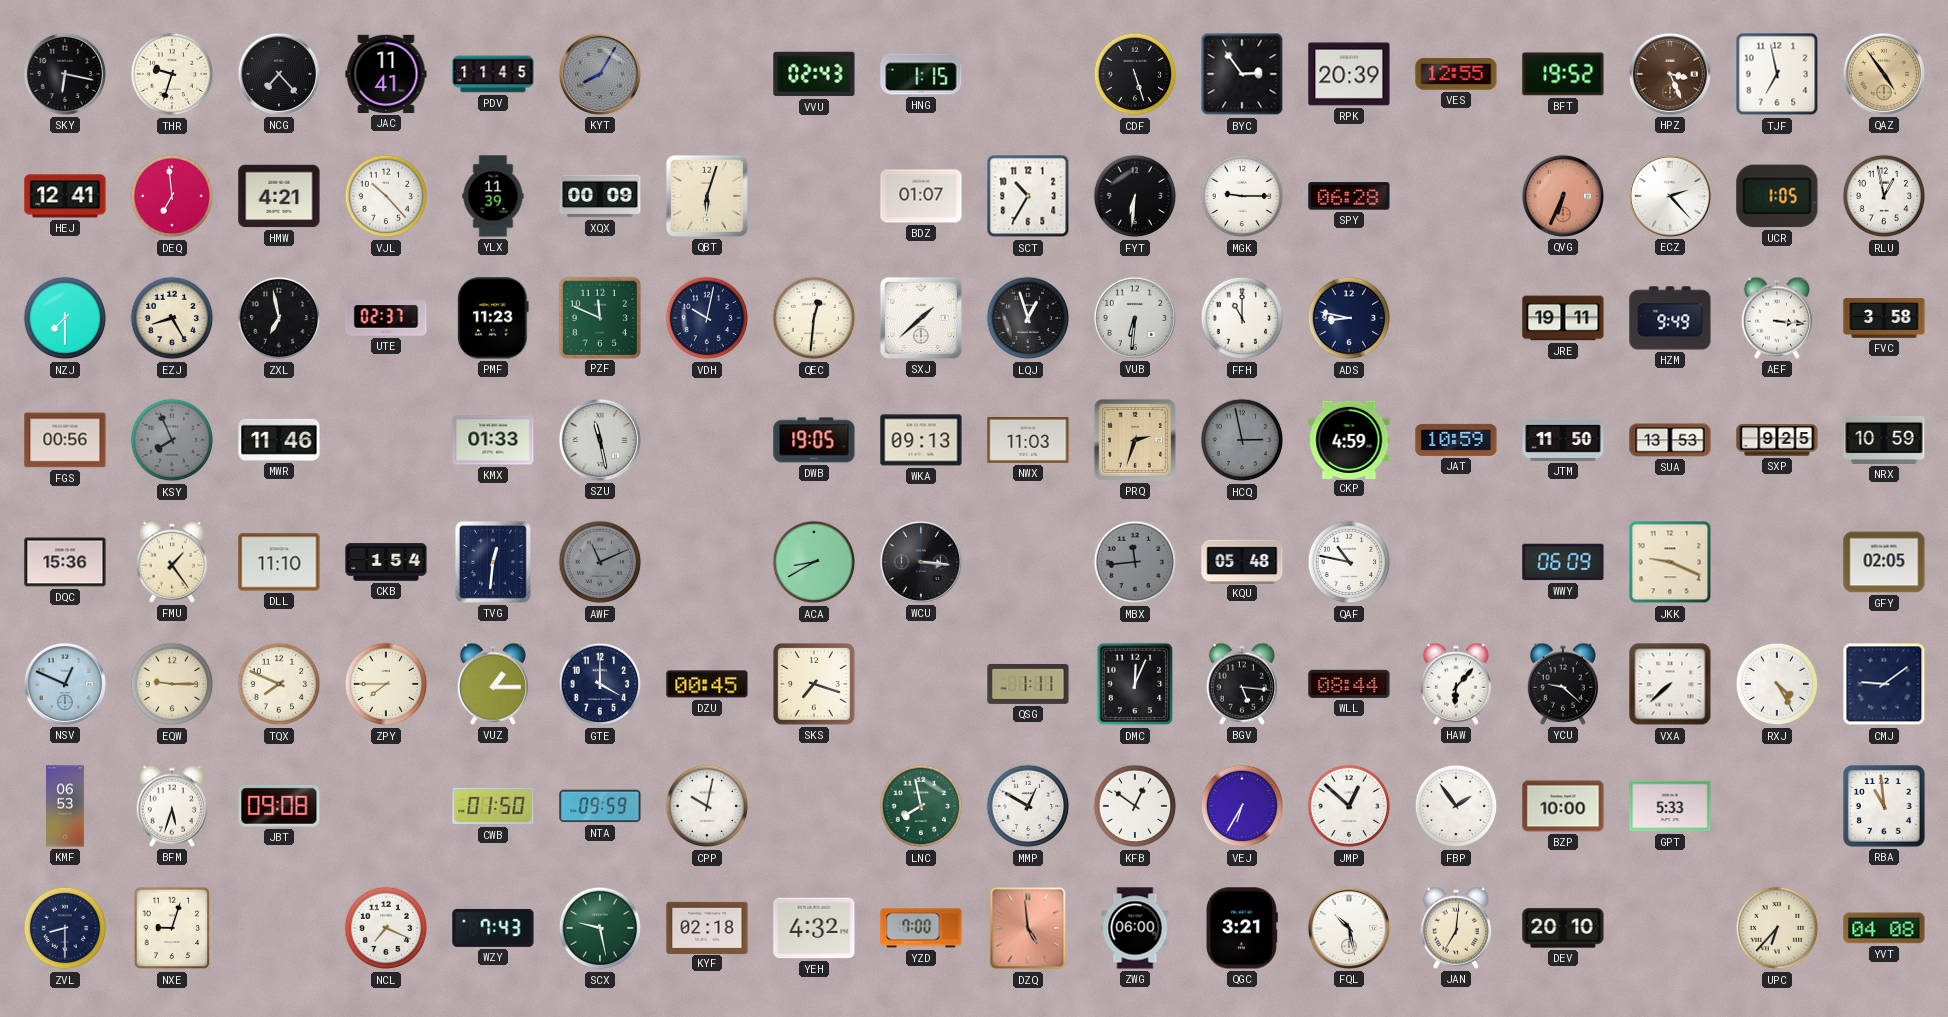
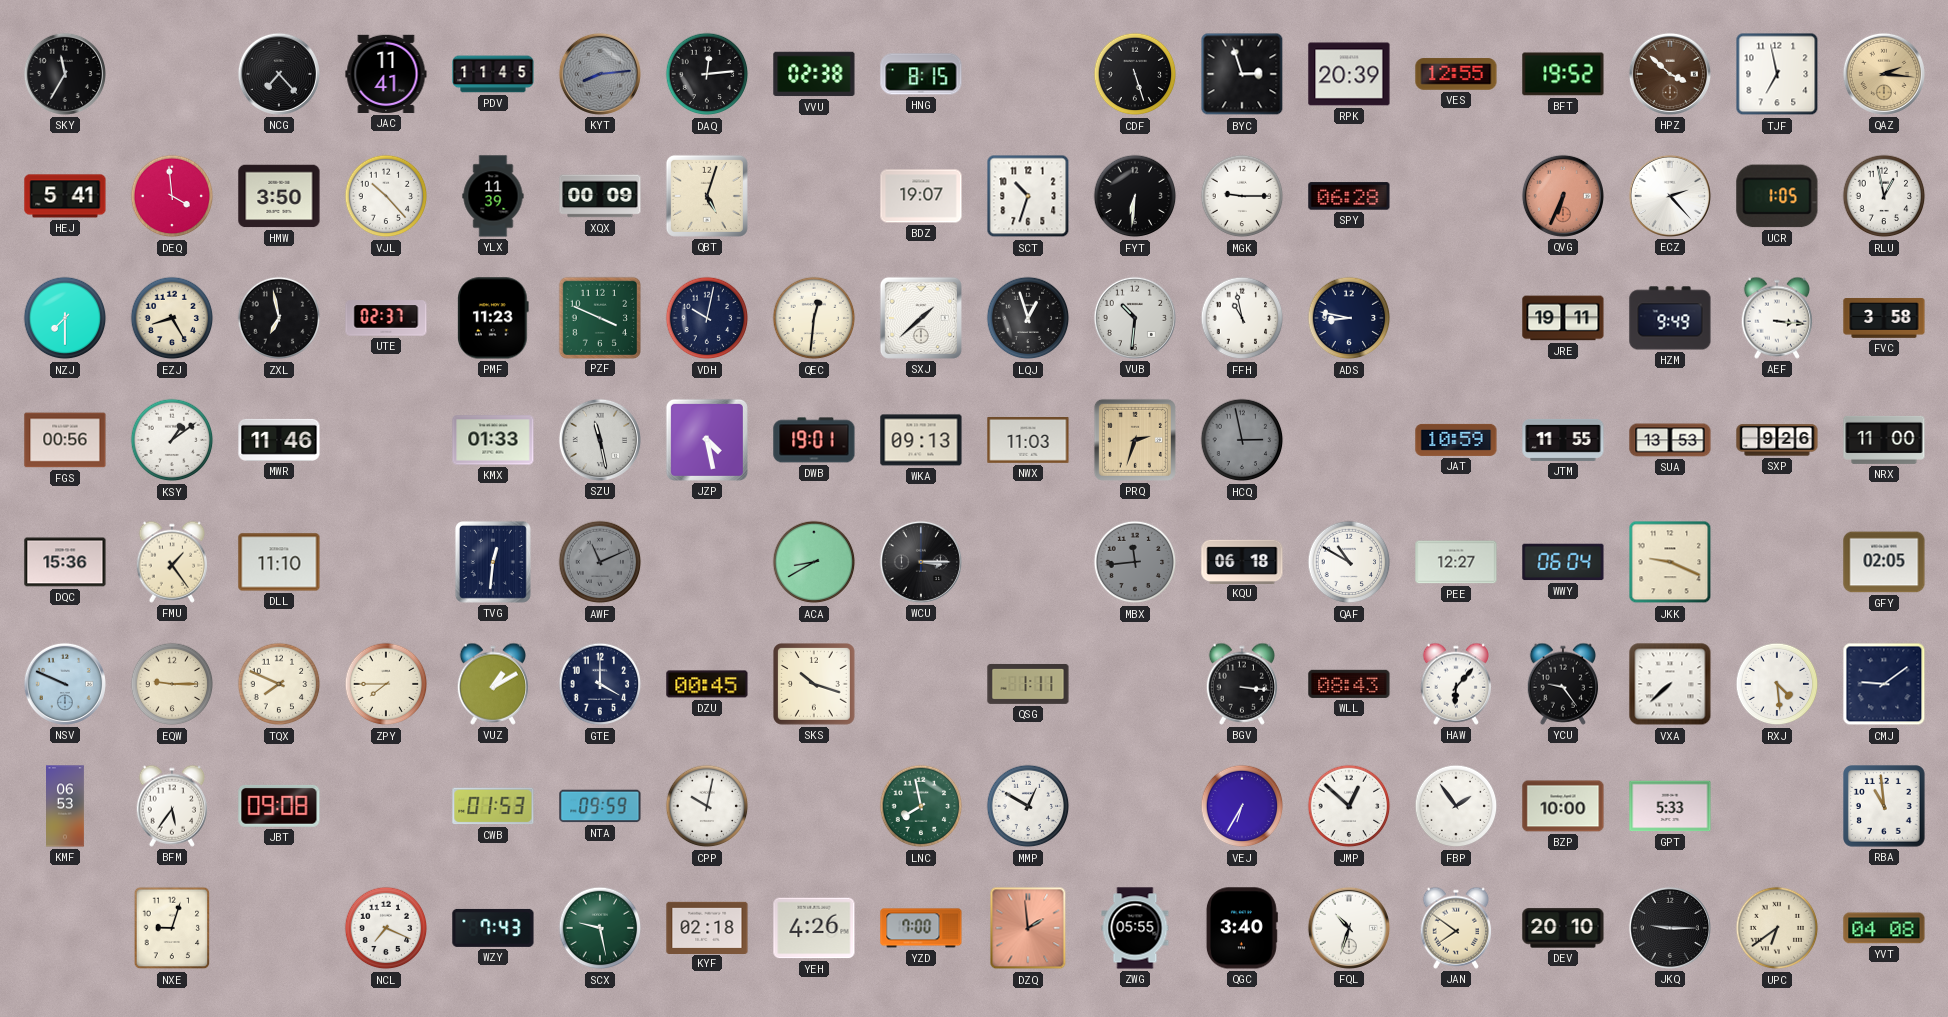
SKY: 6:17 -> 11:35 (65, 74)
THR: 9:33 -> none (172, 74)
KYT: 8:05 -> 8:14 (600, 74)
DAQ: none -> 12:14 (707, 74)
VVU: 02:43 -> 02:38 (814, 74)
HNG: 1:15 -> 8:15 (921, 74)
BYC: 2:54 -> 2:57 (1242, 74)
HPZ: 3:26 -> 3:52 (1670, 74)
QAZ: 4:54 -> 2:16 (1884, 74)
HEJ: 12:41 -> 5:41 (65, 196)
DEQ: 6:59 -> 3:59 (172, 196)
HMW: 4:21 -> 3:50 (279, 196)
QBT: 6:03 -> 5:03 (707, 196)
BDZ: 01:07 -> 19:07 (921, 196)
SCT: 10:35 -> 10:33 (1028, 196)
PZF: 11:49 -> 3:49 (599, 317)
VUB: 6:31 -> 10:31 (1135, 318)
FFH: 11:00 -> 10:58 (1242, 318)
KSY: 7:56 -> 1:09 (172, 440)
KSY dial: grey -> white (172, 440)
JZP: none -> 4:28 (707, 440)
DWB: 19:05 -> 19:01 (814, 440)
CKP: 4:59 -> none (1349, 439)
JTM: 11:50 -> 11:55 (1563, 440)
SXP: 9:25 -> 9:26 (1777, 440)
NRX: 10:59 -> 11:00 (1884, 440)
CKB: 1:54 -> none (386, 562)
WCU: 3:16 -> 3:15 (921, 562)
KQU: 05:48 -> 06:18 (1242, 561)
QAF: 10:47 -> 10:50 (1349, 562)
PEE: none -> 12:27 (1456, 562)
WWY: 06:09 -> 06:04 (1563, 562)
NSV: 12:49 -> 9:49 (65, 684)
VUZ: 1:15 -> 1:10 (493, 684)
SKS: 7:18 -> 10:18 (815, 685)
DMC: 12:04 -> none (1135, 684)
BGV: 5:16 -> 3:16 (1242, 684)
WLL: 08:44 -> 08:43 (1349, 684)
YCU: 9:22 -> 9:24 (1563, 684)
RXJ: 4:25 -> 4:29 (1777, 684)
BFM: 5:33 -> 5:36 (172, 806)
CWB: 01:50 -> 01:53 (493, 806)
KFB: 12:51 -> none (1135, 806)
ZVL: 8:30 -> none (65, 928)
YEH: 4:32 -> 4:26 (814, 928)
DZQ: 4:59 -> 1:59 (1028, 928)
ZWG: 06:00 -> 05:55 (1135, 928)
QGC: 3:21 -> 3:40 (1242, 928)
FQL: 10:28 -> 10:33 (1349, 928)
JAN: 7:01 -> 7:51 (1456, 928)
JKQ: none -> 9:15 (1670, 928)
UPC: 6:37 -> 6:39 (1777, 928)
